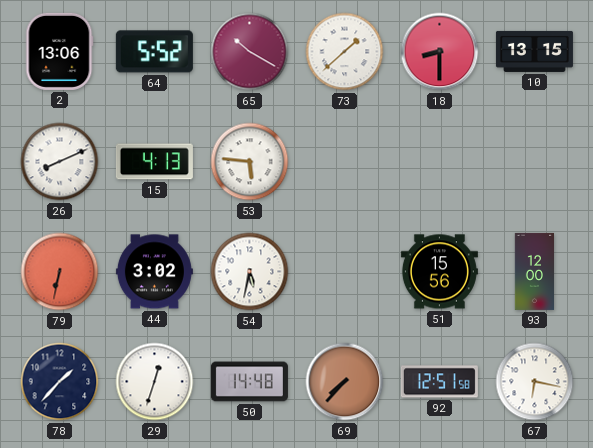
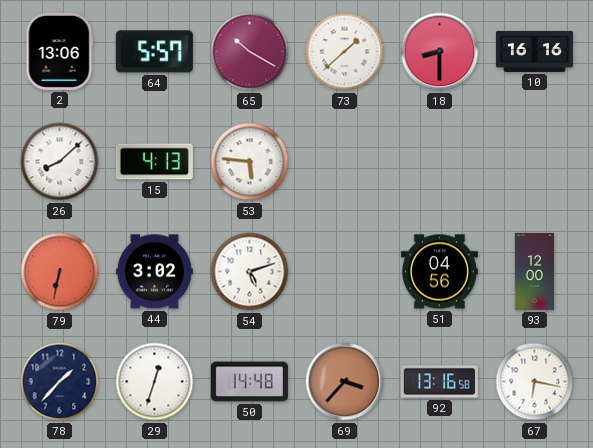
64: 5:52 -> 5:57 (154, 52)
10: 13:15 -> 16:16 (534, 51)
26: 8:11 -> 8:08 (60, 162)
54: 5:32 -> 5:12 (250, 272)
51: 15:56 -> 04:56 (439, 272)
69: 7:37 -> 3:37 (345, 382)
92: 12:51 -> 13:16 (439, 382)
